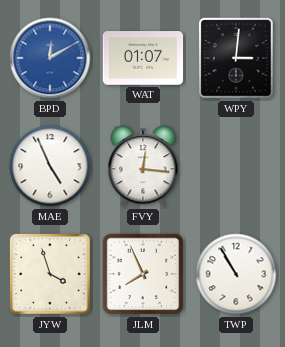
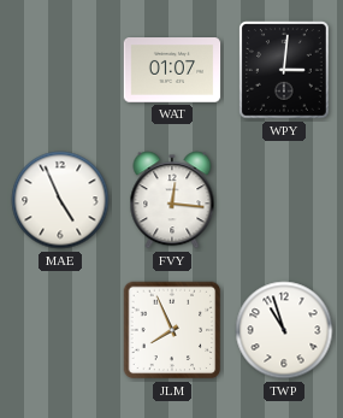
BPD: 12:10 -> none (50, 58)
JYW: 3:57 -> none (50, 274)
TWP: 10:55 -> 10:57 (284, 330)
